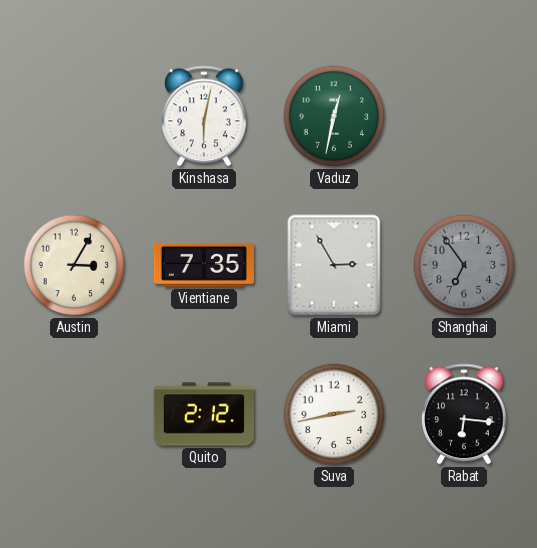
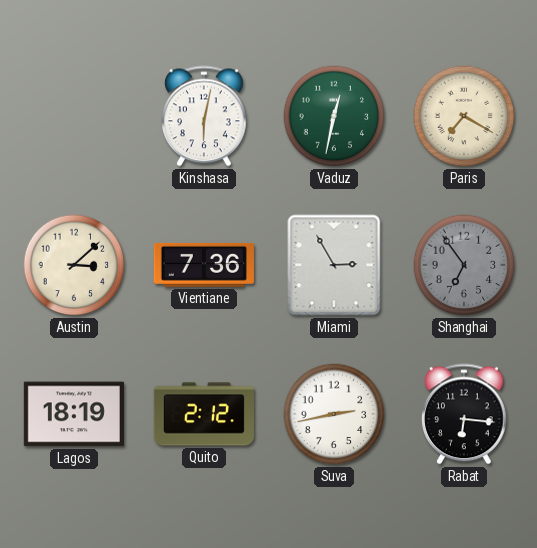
Paris: none -> 7:20 (464, 116)
Austin: 3:05 -> 3:08 (74, 265)
Vientiane: 7:35 -> 7:36 (204, 265)
Lagos: none -> 18:19 (74, 414)
